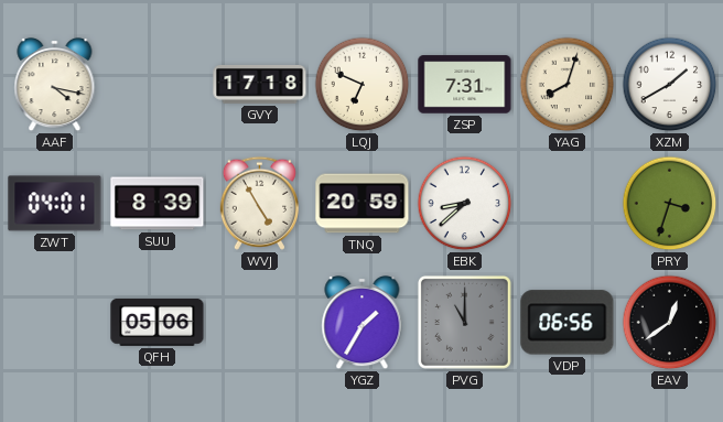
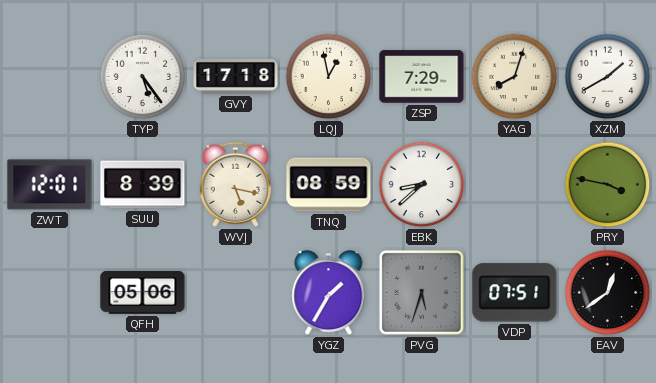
AAF: 4:17 -> none (55, 85)
TYP: none -> 5:24 (143, 77)
LQJ: 6:49 -> 12:58 (329, 77)
ZSP: 7:31 -> 7:29 (422, 77)
ZWT: 04:01 -> 12:01 (50, 185)
WVJ: 4:55 -> 5:17 (235, 184)
TNQ: 20:59 -> 08:59 (329, 185)
PRY: 3:33 -> 3:47 (608, 185)
PVG: 11:00 -> 5:33 (421, 292)
VDP: 06:56 -> 07:51 (515, 293)
